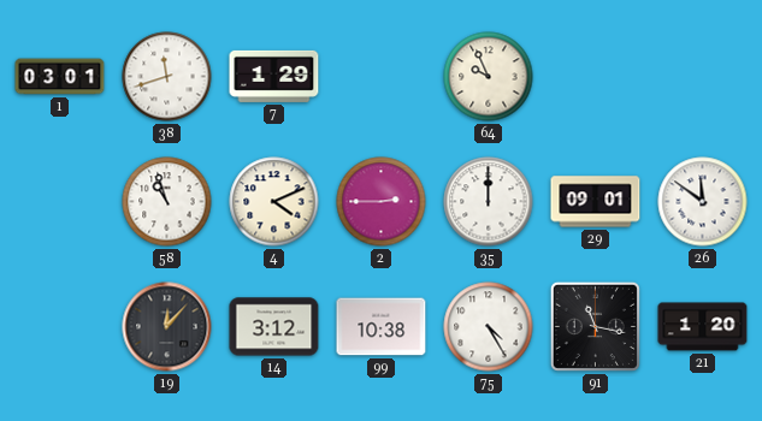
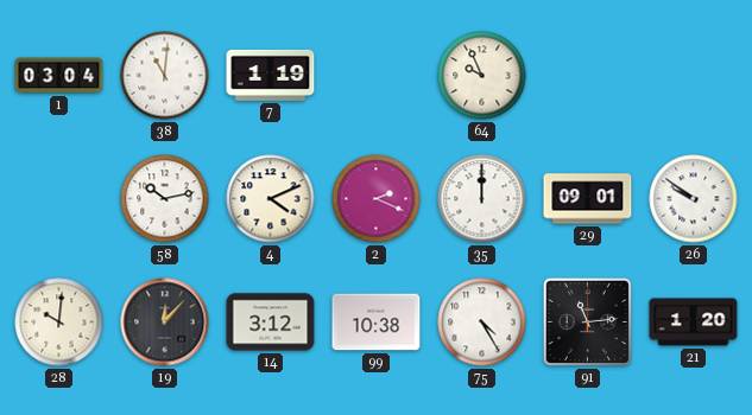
1: 03:01 -> 03:04 (59, 76)
38: 11:42 -> 11:01 (165, 76)
7: 1:29 -> 1:19 (271, 75)
58: 10:57 -> 10:13 (165, 199)
2: 2:45 -> 2:19 (377, 199)
26: 11:51 -> 9:51 (694, 199)
28: none -> 10:01 (59, 323)
91: 11:17 -> 11:14 (587, 321)
